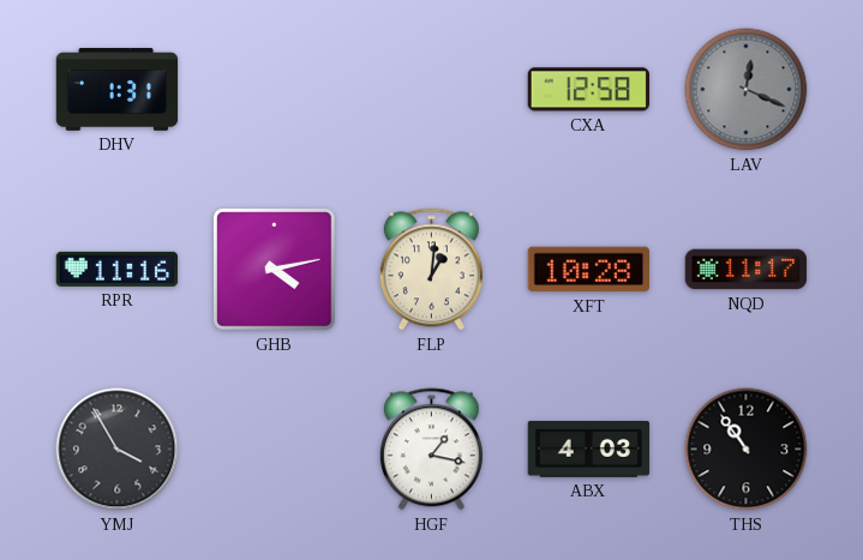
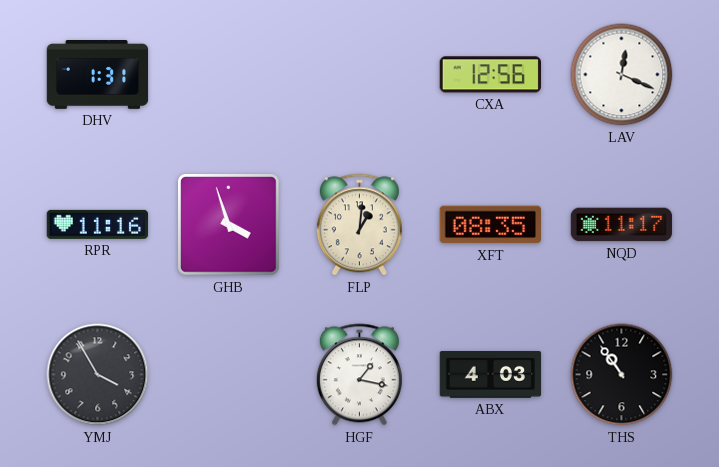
CXA: 12:58 -> 12:56 (490, 75)
LAV dial: grey -> white (622, 75)
GHB: 4:13 -> 3:57 (229, 225)
XFT: 10:28 -> 08:35 (490, 225)
